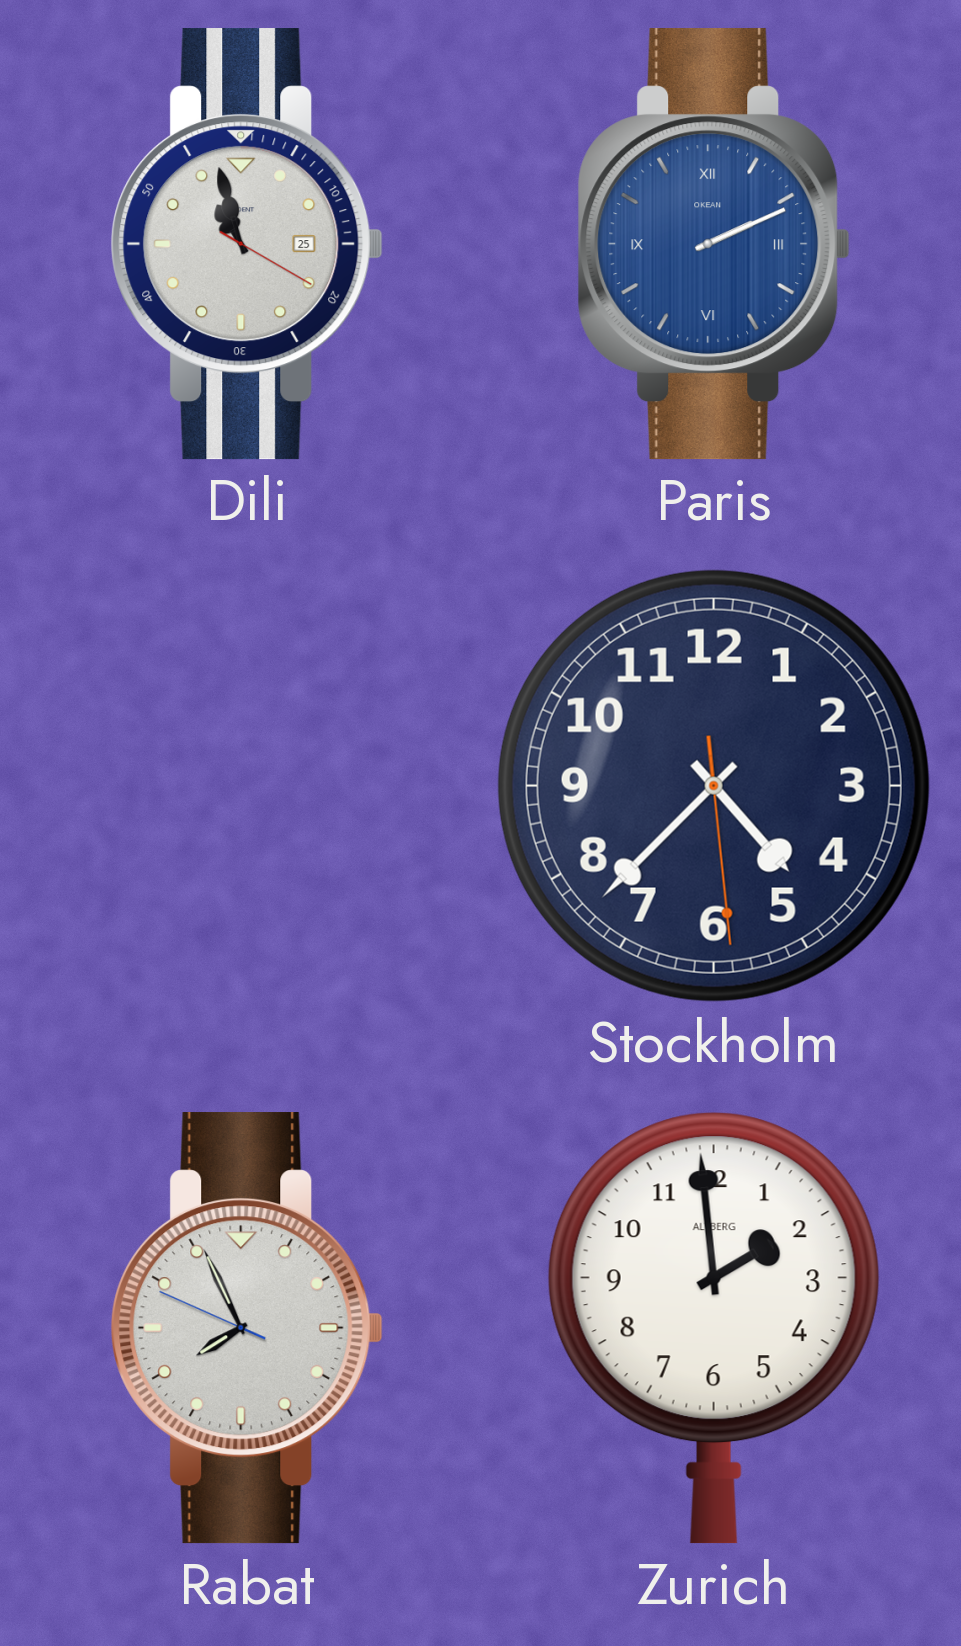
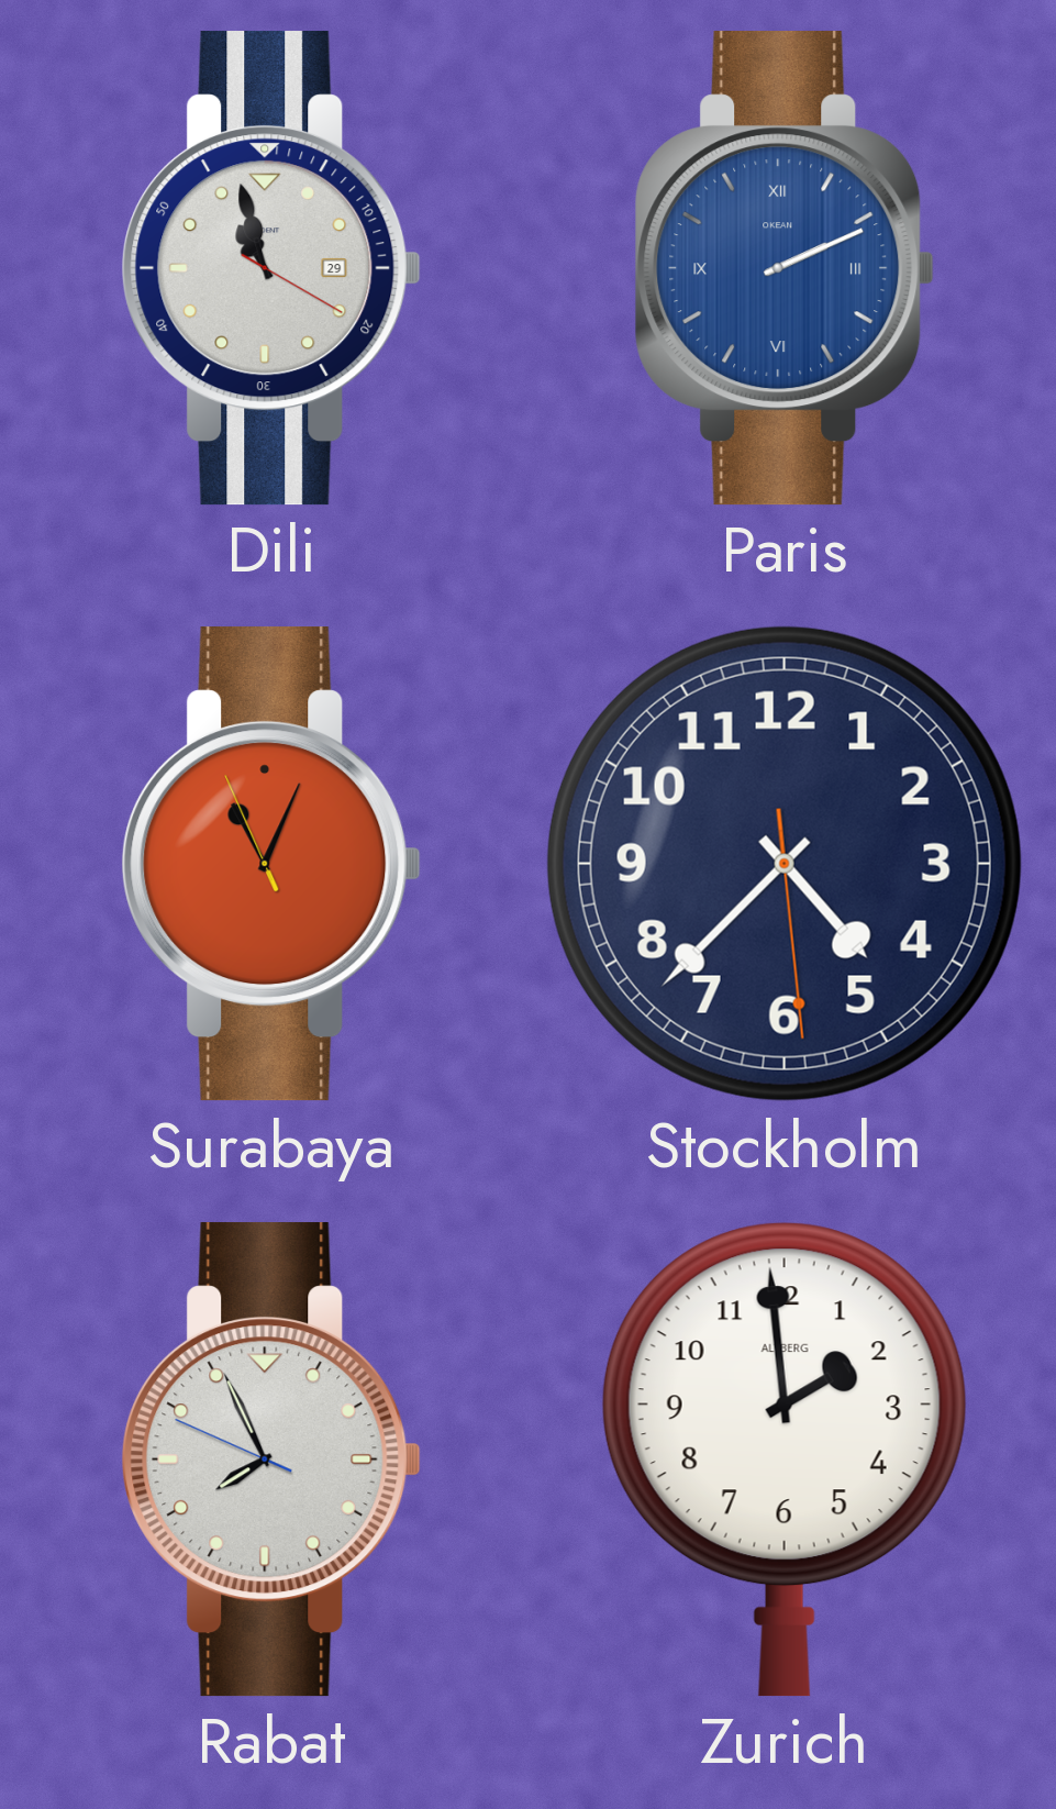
Dili date: 25 -> 29 (271, 268)
Surabaya: none -> 11:03 (271, 864)
